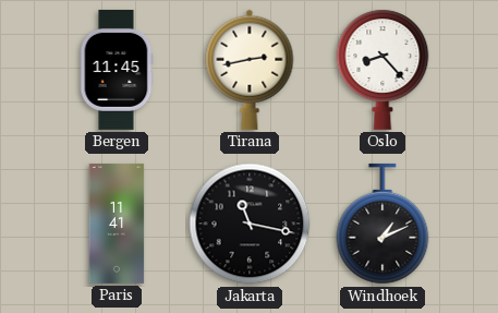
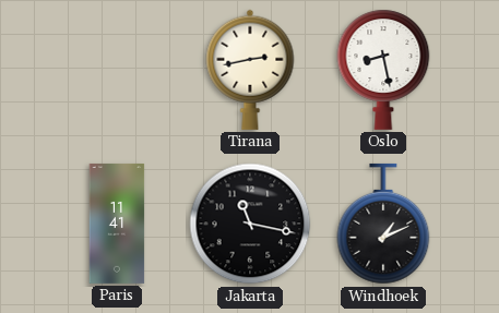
Bergen: 11:45 -> none (117, 70)
Oslo: 8:23 -> 8:28 (383, 70)
